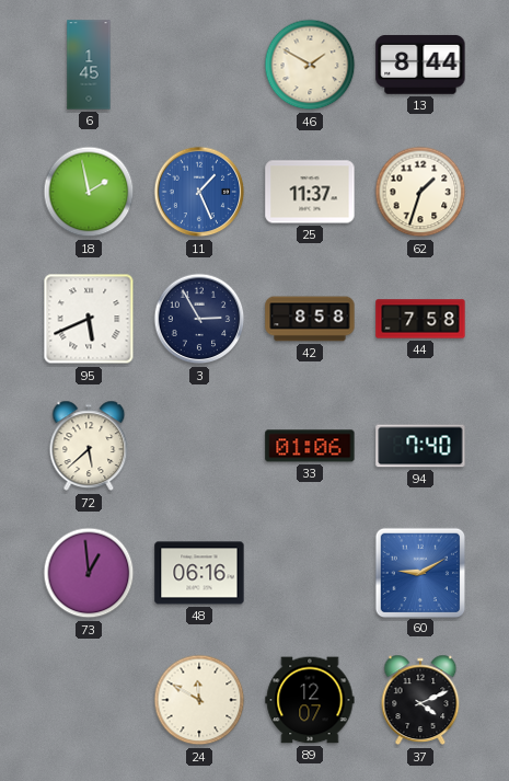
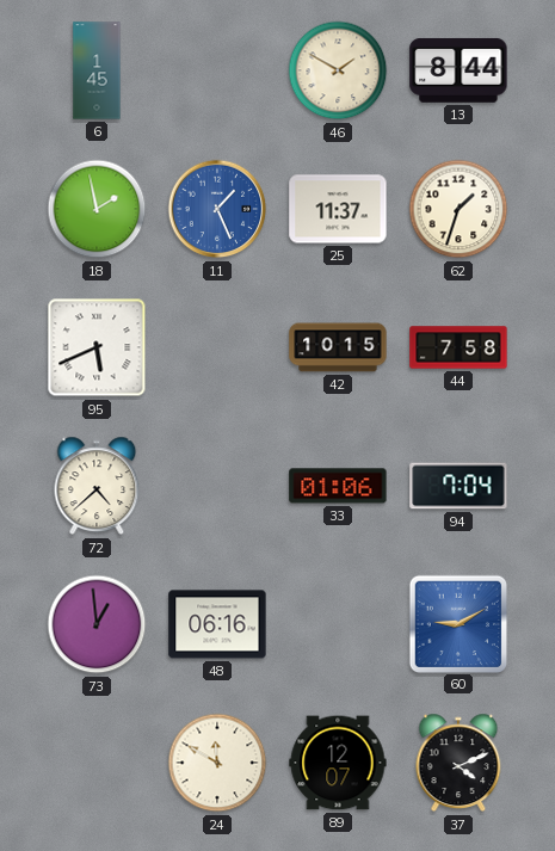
3: 2:55 -> none (199, 319)
42: 8:58 -> 10:15 (338, 347)
72: 5:38 -> 4:38 (97, 486)
94: 7:40 -> 7:04 (458, 486)
